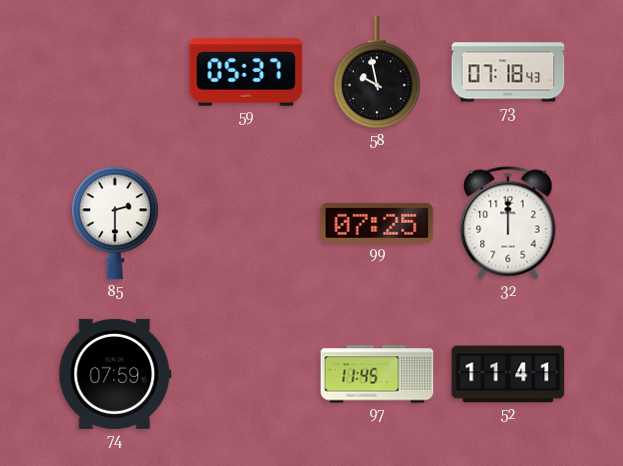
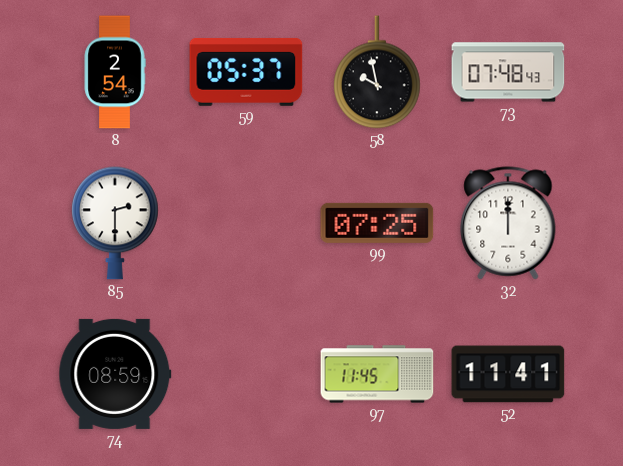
8: none -> 2:54 (115, 72)
73: 07:18 -> 07:48 (508, 72)
74: 07:59 -> 08:59 (115, 374)
